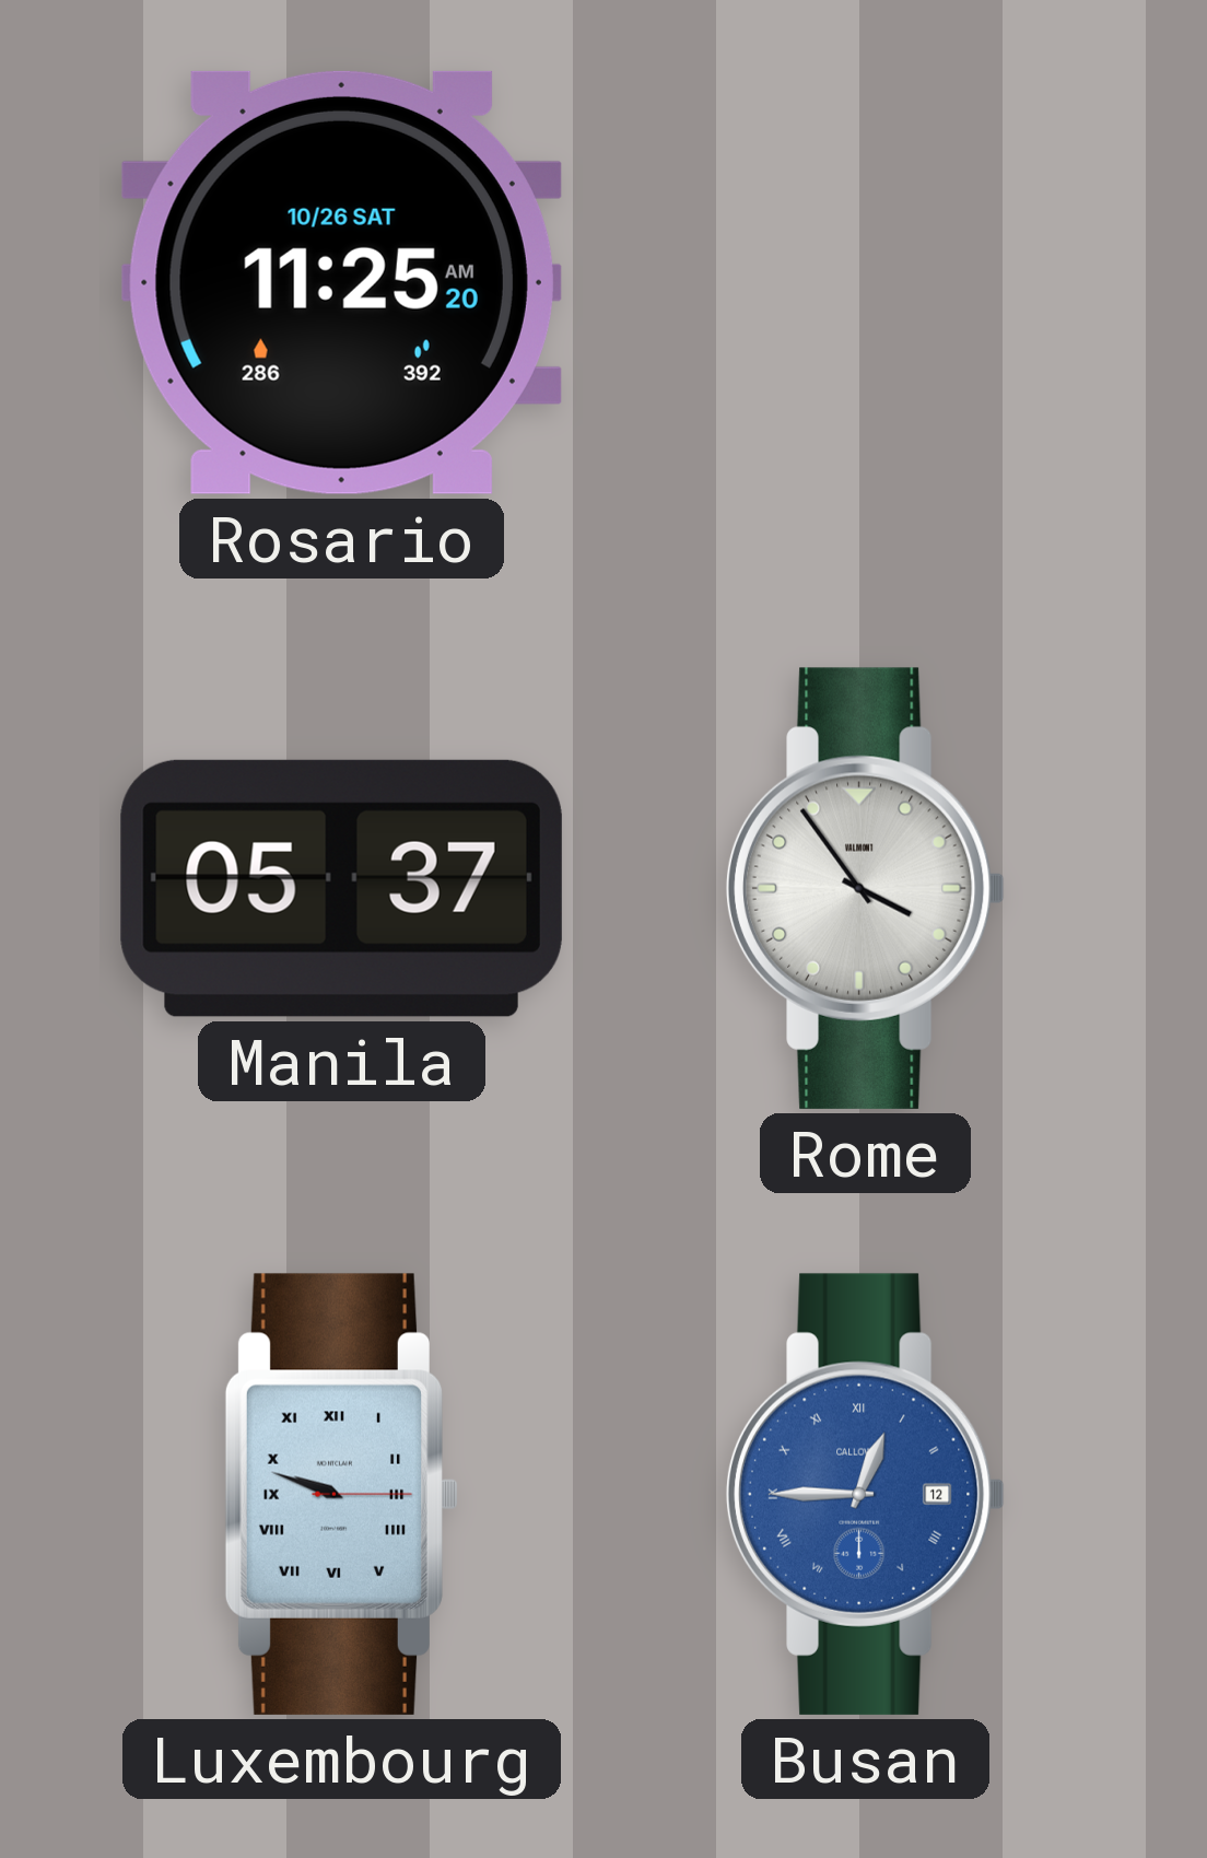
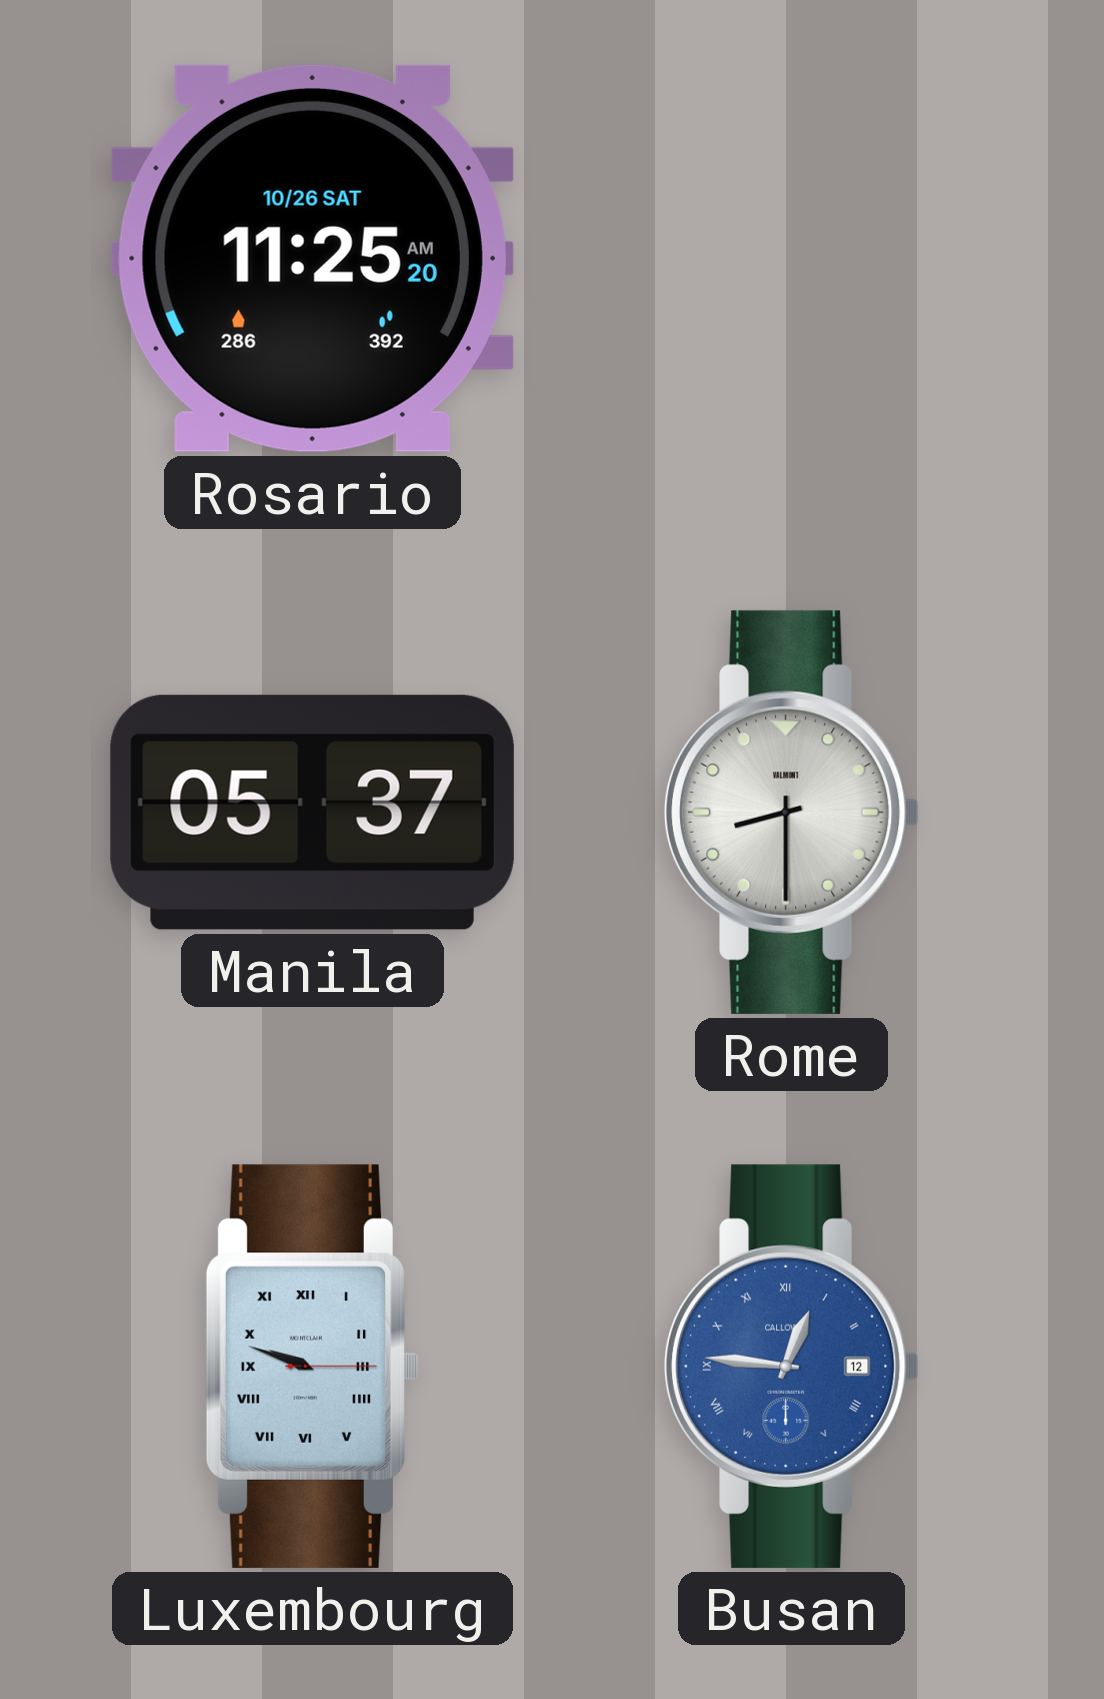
Rome: 3:54 -> 8:30 (791, 812)
Busan: 12:45 -> 12:46 (791, 1366)
